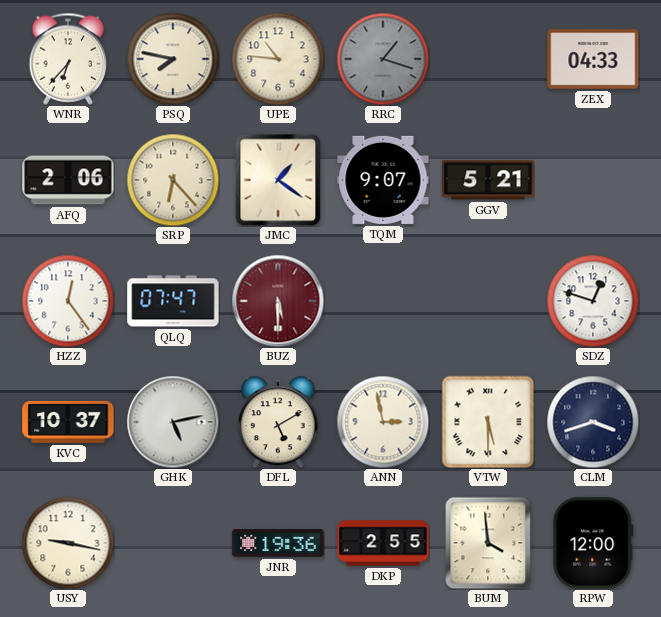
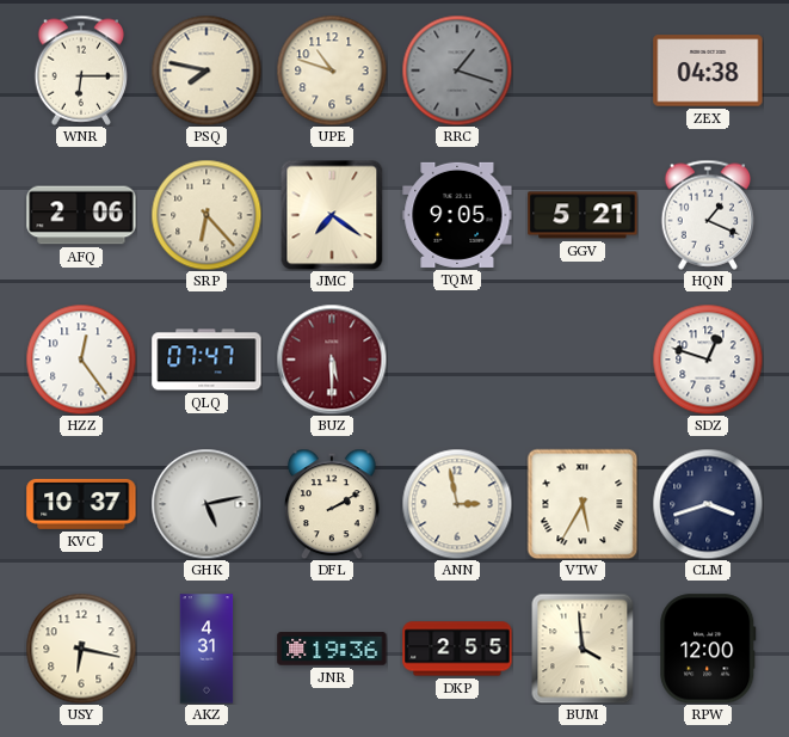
WNR: 6:37 -> 6:15 (81, 70)
UPE: 10:46 -> 10:48 (332, 70)
ZEX: 04:33 -> 04:38 (708, 70)
JMC: 1:21 -> 7:21 (332, 215)
TQM: 9:07 -> 9:05 (457, 215)
HQN: none -> 1:19 (708, 215)
DFL: 5:10 -> 2:10 (332, 504)
VTW: 5:30 -> 5:35 (582, 504)
USY: 9:17 -> 6:17 (81, 649)
AKZ: none -> 4:31 (207, 649)
